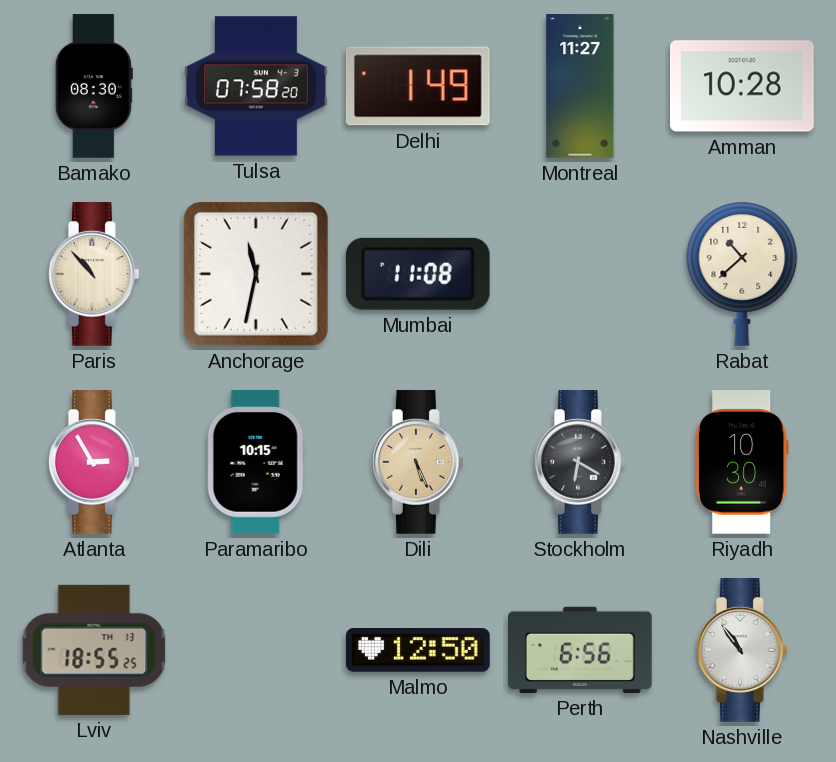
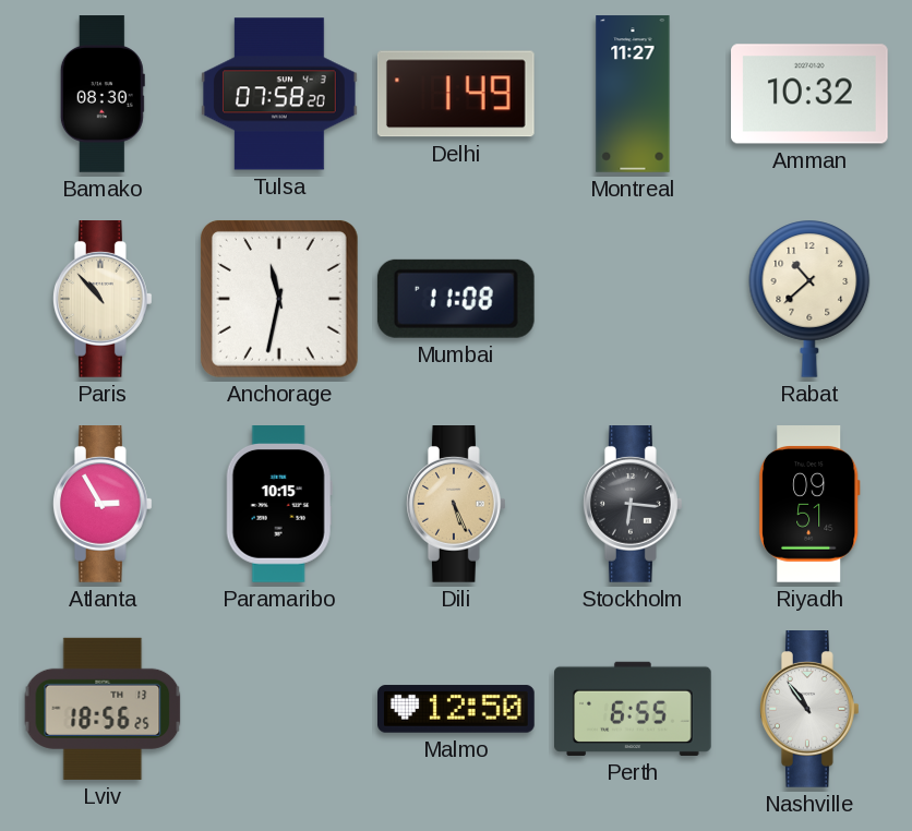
Amman: 10:28 -> 10:32 (811, 94)
Stockholm: 6:20 -> 6:16 (634, 505)
Riyadh: 10:30 -> 09:51 (809, 505)
Lviv: 18:55 -> 18:56 (103, 709)
Perth: 6:56 -> 6:55 (634, 709)
